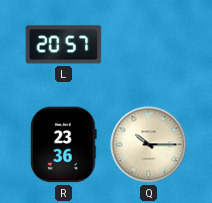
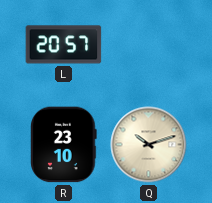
R: 23:36 -> 23:10 (64, 145)
Q: 10:15 -> 10:12 (149, 145)
